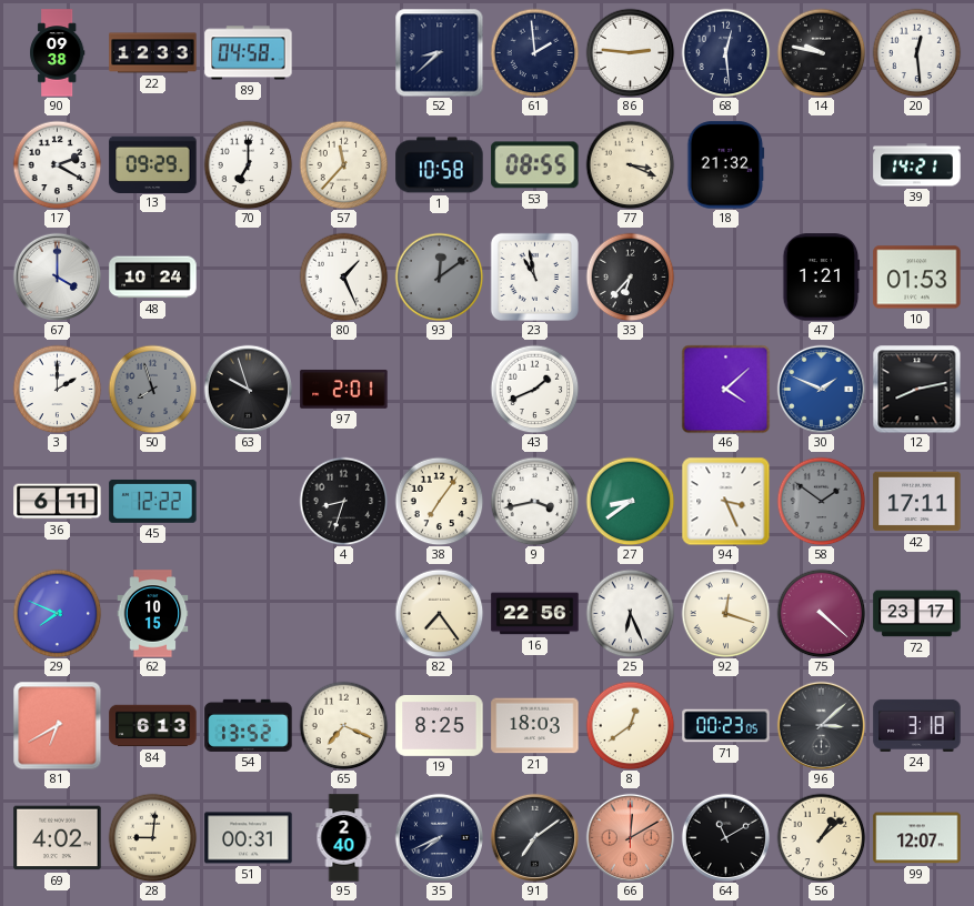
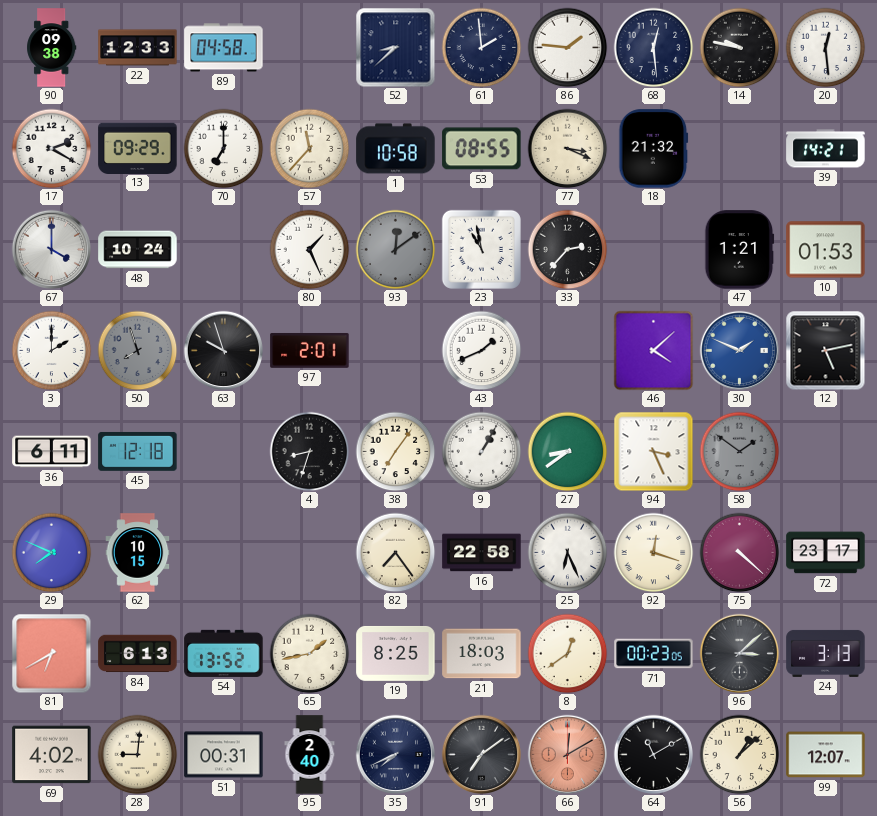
86: 2:46 -> 1:46 (567, 47)
33: 6:37 -> 2:37 (567, 249)
12: 8:13 -> 5:13 (825, 350)
45: 12:22 -> 12:18 (138, 451)
9: 3:43 -> 1:05 (481, 451)
42: 17:11 -> none (917, 502)
16: 22:56 -> 22:58 (482, 553)
65: 7:19 -> 1:43 (309, 653)
24: 3:18 -> 3:13 (826, 653)
